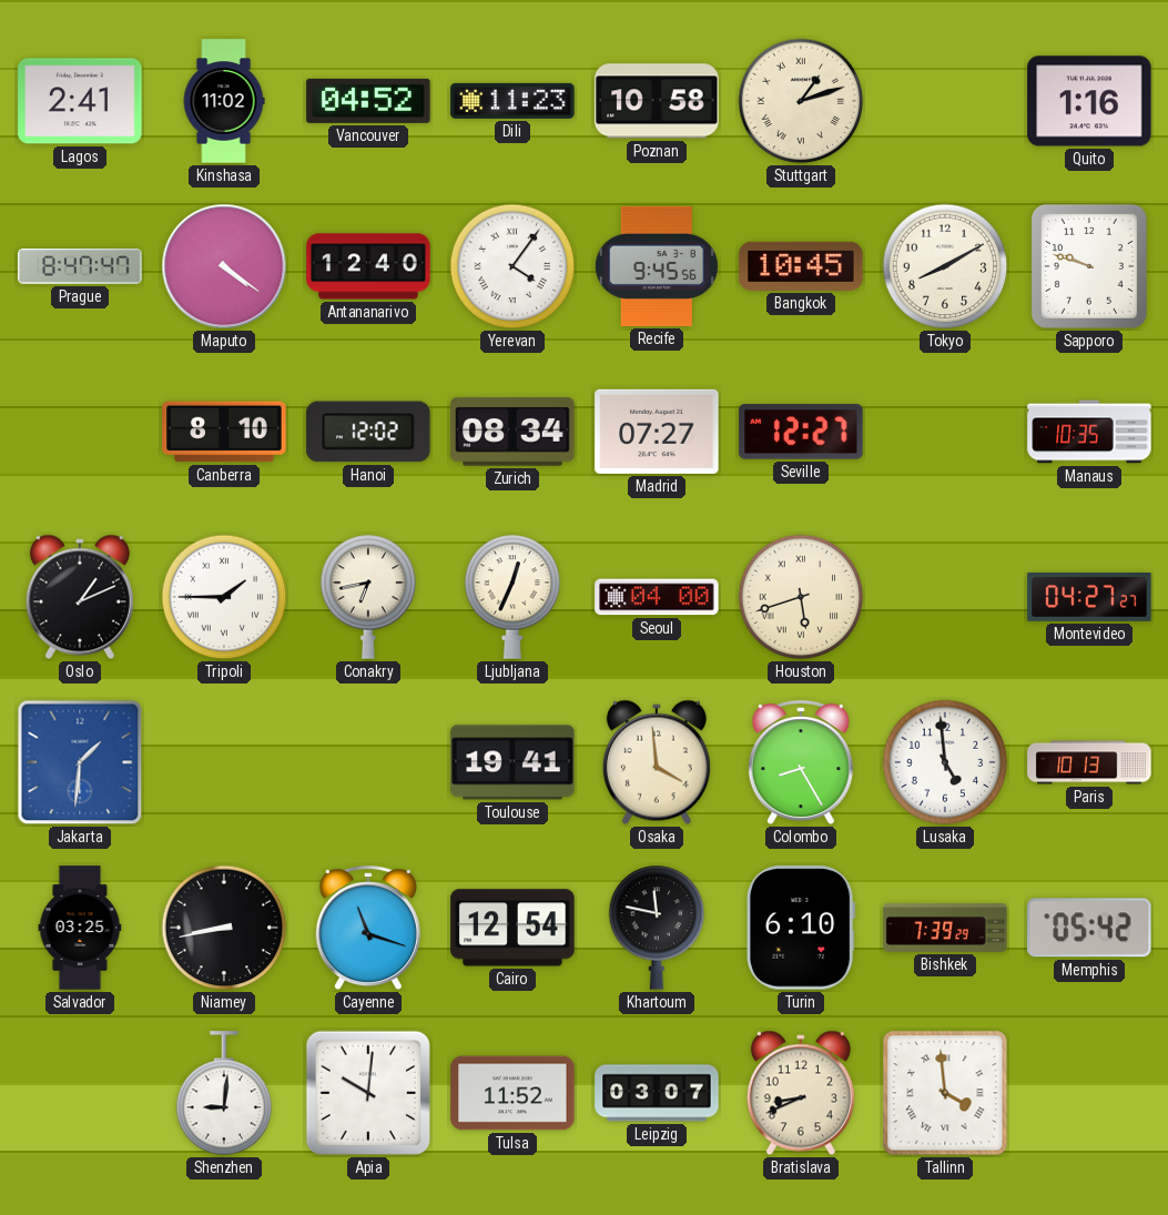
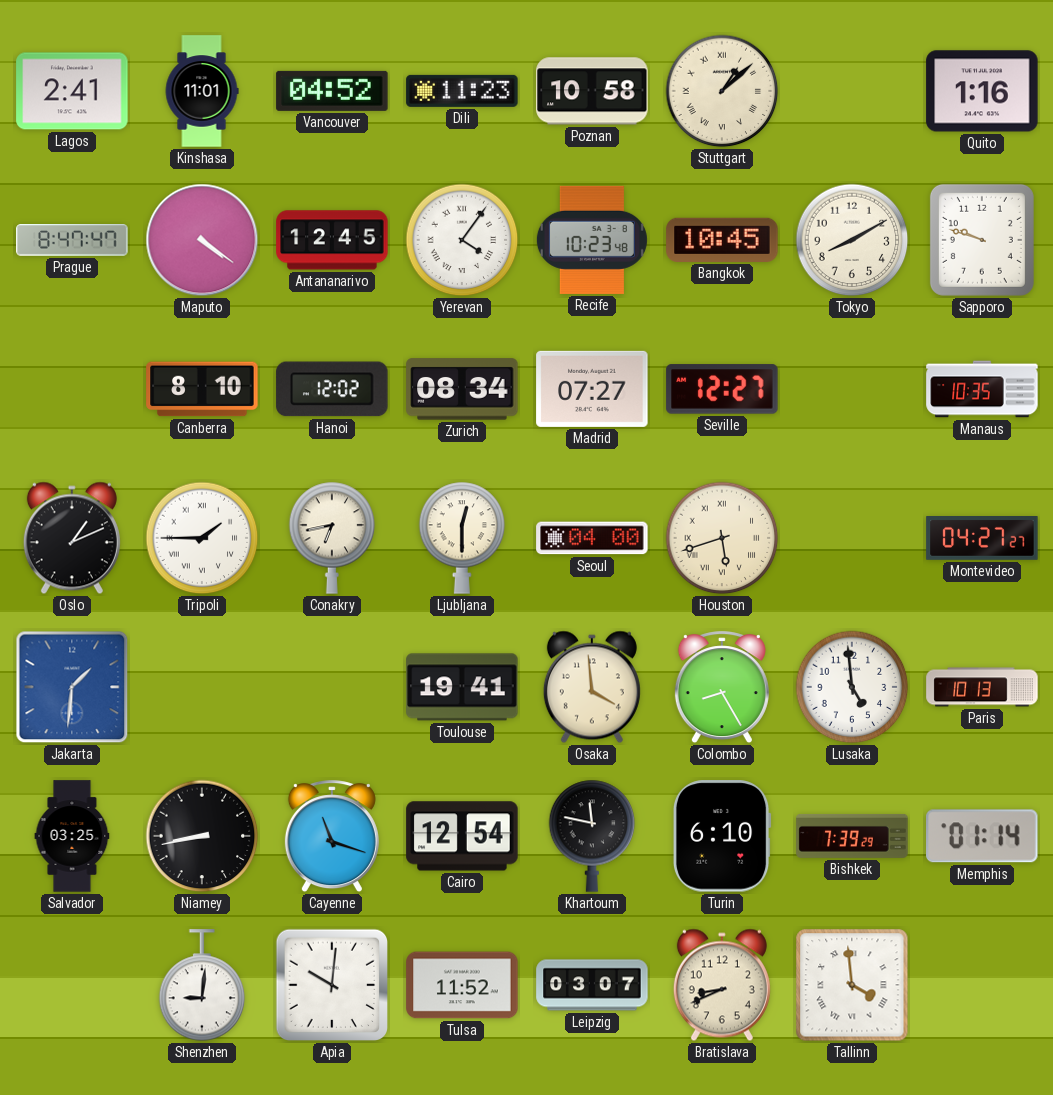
Kinshasa: 11:02 -> 11:01 (202, 91)
Stuttgart: 1:12 -> 1:08 (722, 91)
Antananarivo: 12:40 -> 12:45 (332, 240)
Recife: 9:45 -> 10:23 (592, 240)
Ljubljana: 12:34 -> 12:30 (462, 538)
Memphis: 05:42 -> 01:14 (982, 836)
